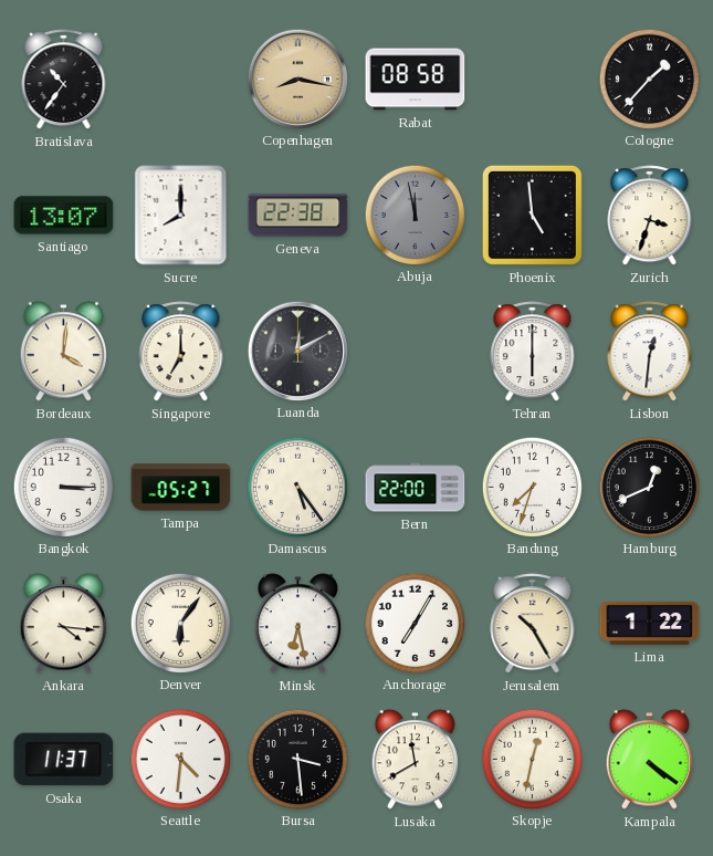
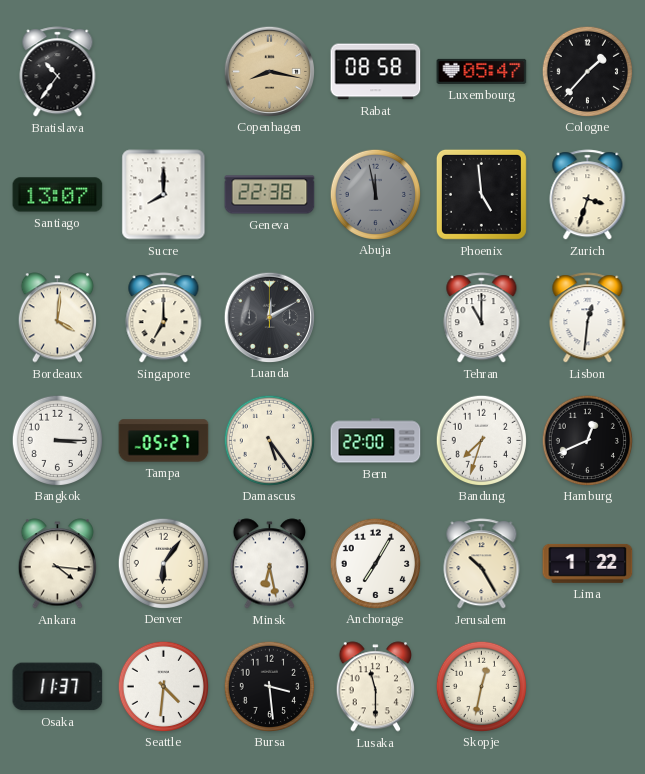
Luxembourg: none -> 05:47 (482, 71)
Tehran: 6:00 -> 11:00 (482, 318)
Lusaka: 11:40 -> 11:30 (375, 687)
Kampala: 4:21 -> none (649, 760)
